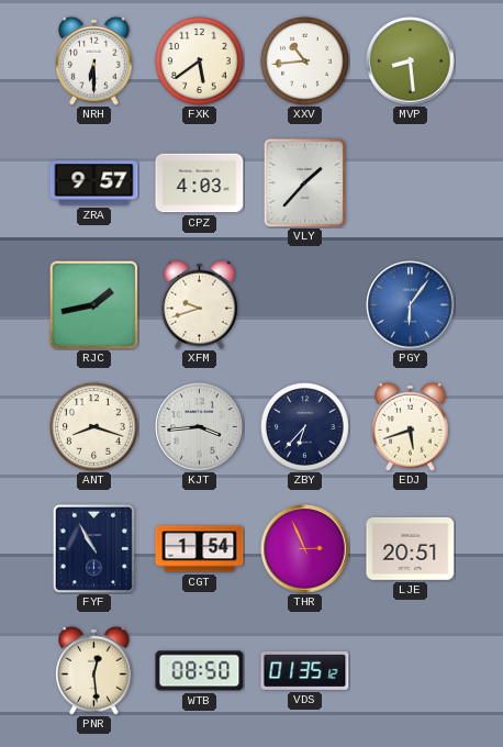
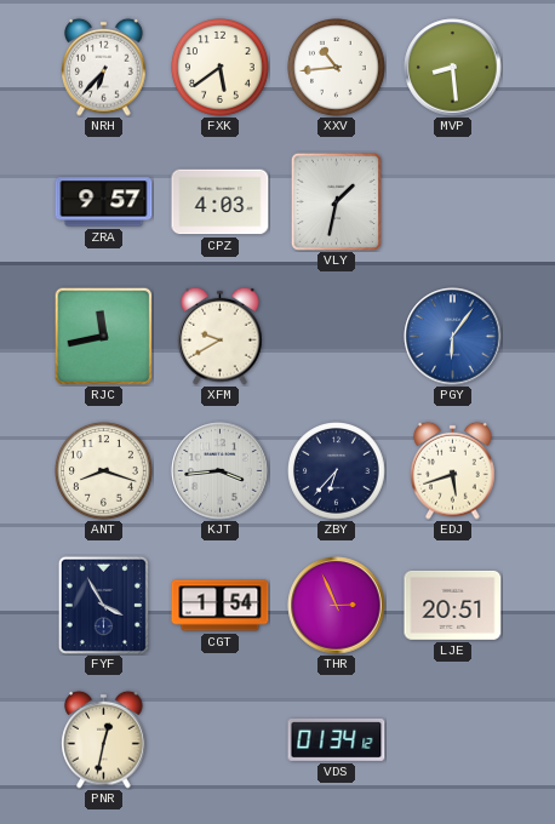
NRH: 6:30 -> 6:37 (104, 67)
VLY: 1:37 -> 1:32 (336, 201)
RJC: 1:43 -> 11:43 (103, 336)
XFM: 9:42 -> 9:40 (221, 336)
FYF: 10:55 -> 3:55 (103, 605)
PNR: 12:29 -> 12:32 (104, 739)
WTB: 08:50 -> none (200, 671)
VDS: 01:35 -> 01:34 (337, 740)
